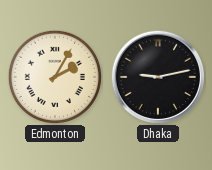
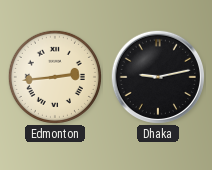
Edmonton: 2:05 -> 2:44 (55, 77)
